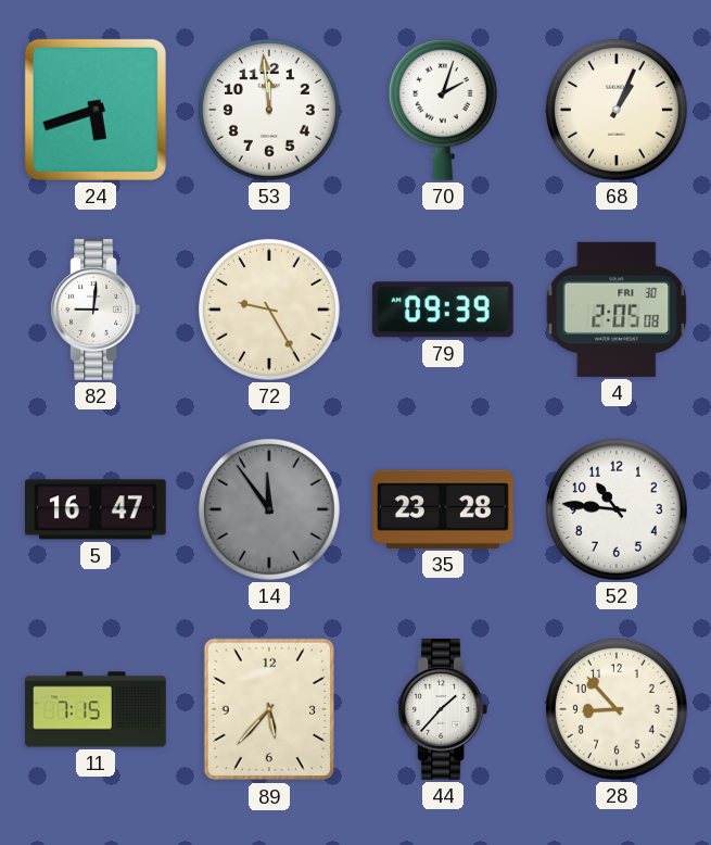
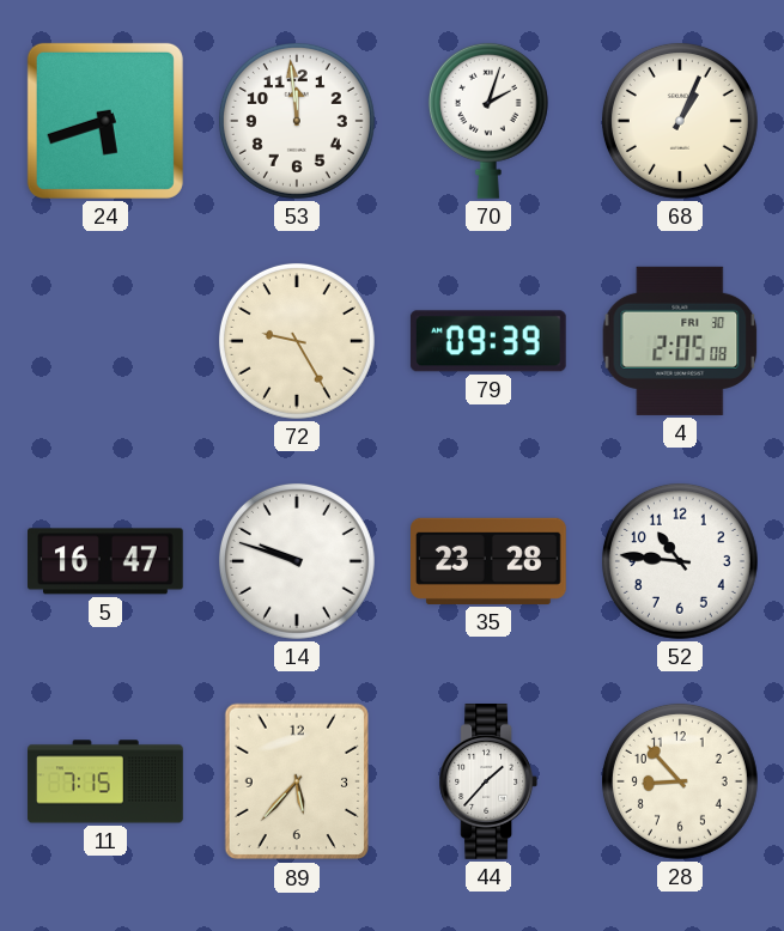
82: 9:01 -> none (94, 311)
14: 11:54 -> 9:48 (297, 561)
14 dial: grey -> white (297, 561)
